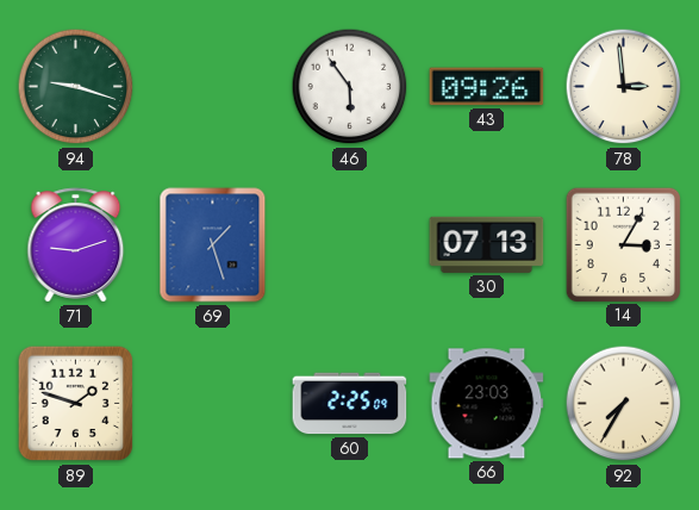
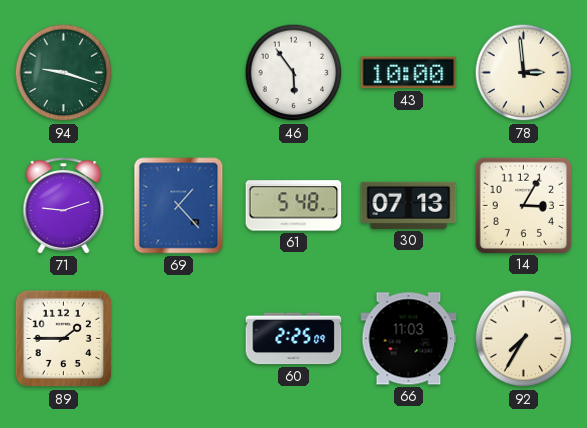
43: 09:26 -> 10:00 (409, 73)
69: 1:27 -> 1:23 (179, 206)
61: none -> 5:48 (294, 206)
89: 1:48 -> 1:45 (64, 339)
66: 23:03 -> 11:03 (409, 339)
